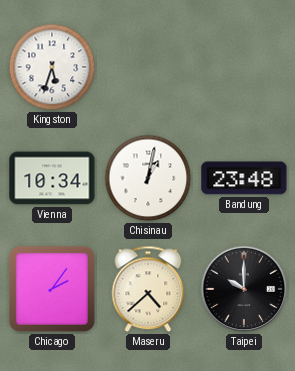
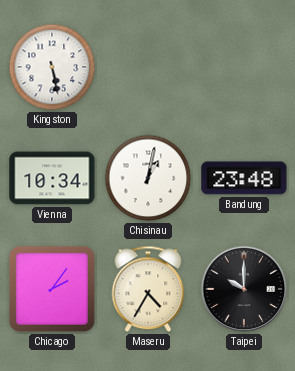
Kingston: 5:33 -> 5:28 (52, 67)
Maseru: 4:38 -> 4:35 (148, 289)
